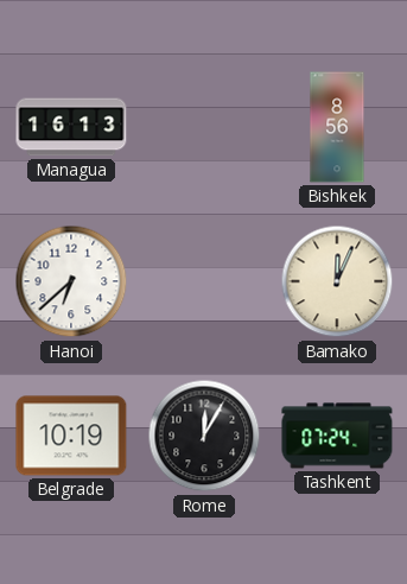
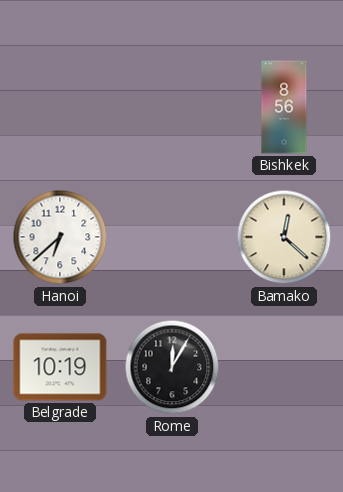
Managua: 16:13 -> none (71, 127)
Bamako: 12:04 -> 12:22 (284, 237)
Tashkent: 07:24 -> none (337, 436)
